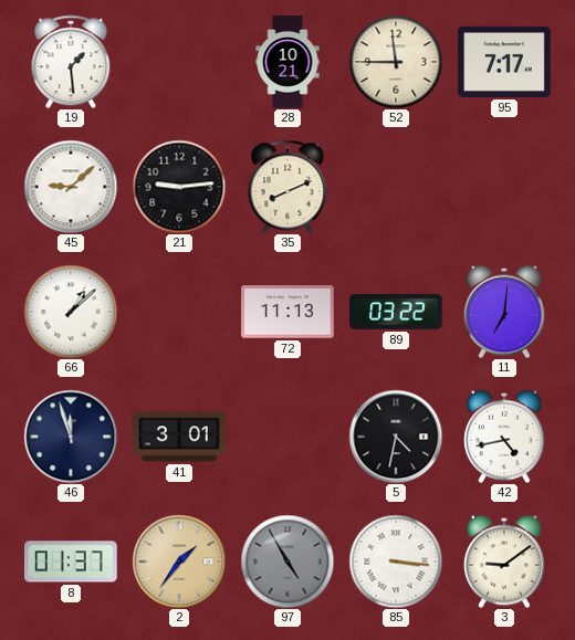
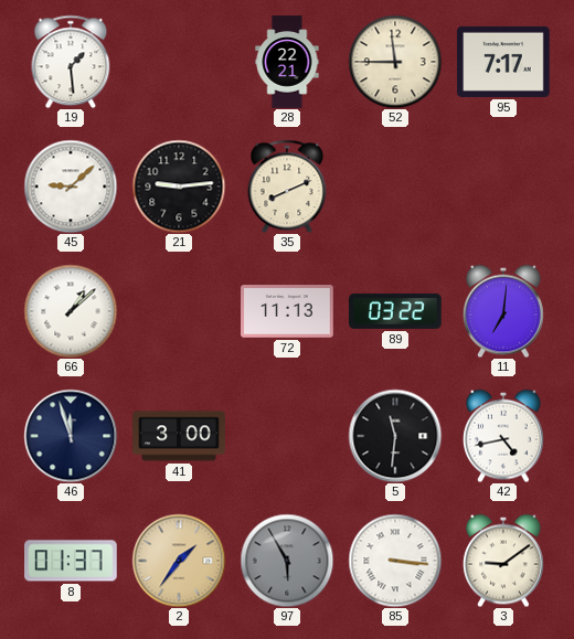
28: 10:21 -> 22:21 (287, 62)
41: 3:01 -> 3:00 (179, 436)
5: 4:32 -> 11:31 (395, 436)
97: 4:55 -> 5:55 (287, 561)
